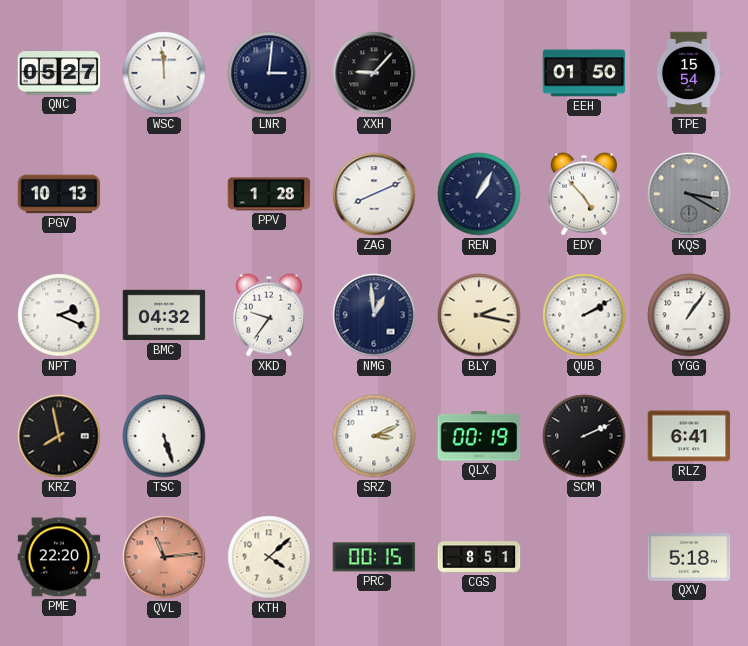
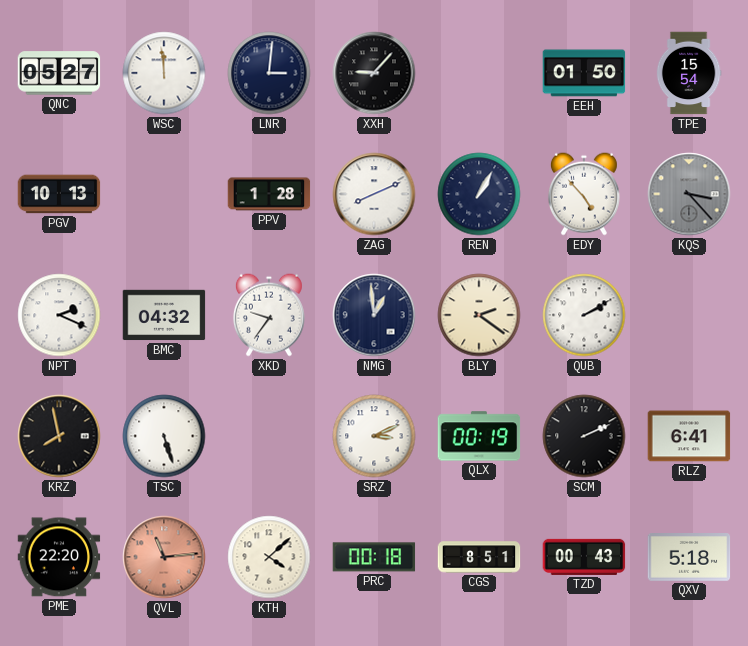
KQS: 3:20 -> 3:23 (689, 194)
BLY: 2:17 -> 2:21 (479, 315)
YGG: 1:06 -> none (689, 315)
PRC: 00:15 -> 00:18 (374, 557)
TZD: none -> 00:43 (584, 557)
